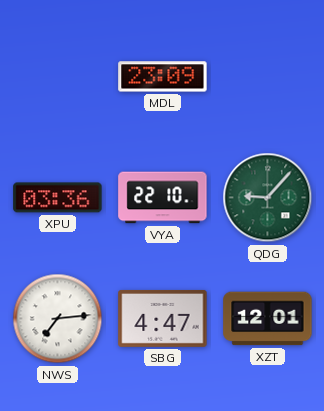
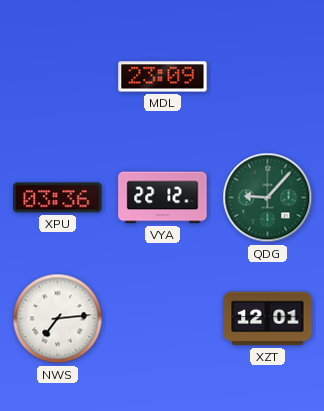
VYA: 22:10 -> 22:12 (163, 198)
SBG: 4:47 -> none (163, 318)
